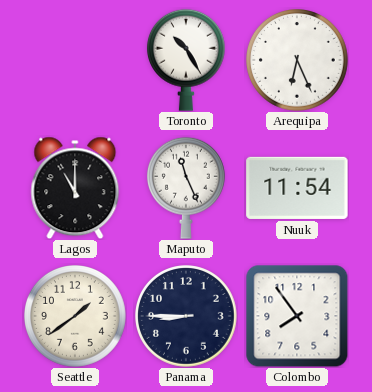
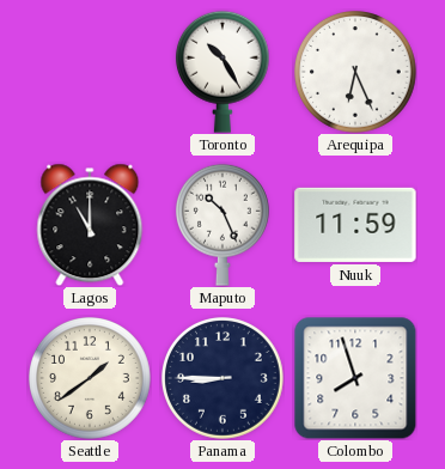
Maputo: 11:26 -> 10:26 (222, 225)
Nuuk: 11:54 -> 11:59 (355, 225)
Colombo: 7:54 -> 7:57 (355, 378)
